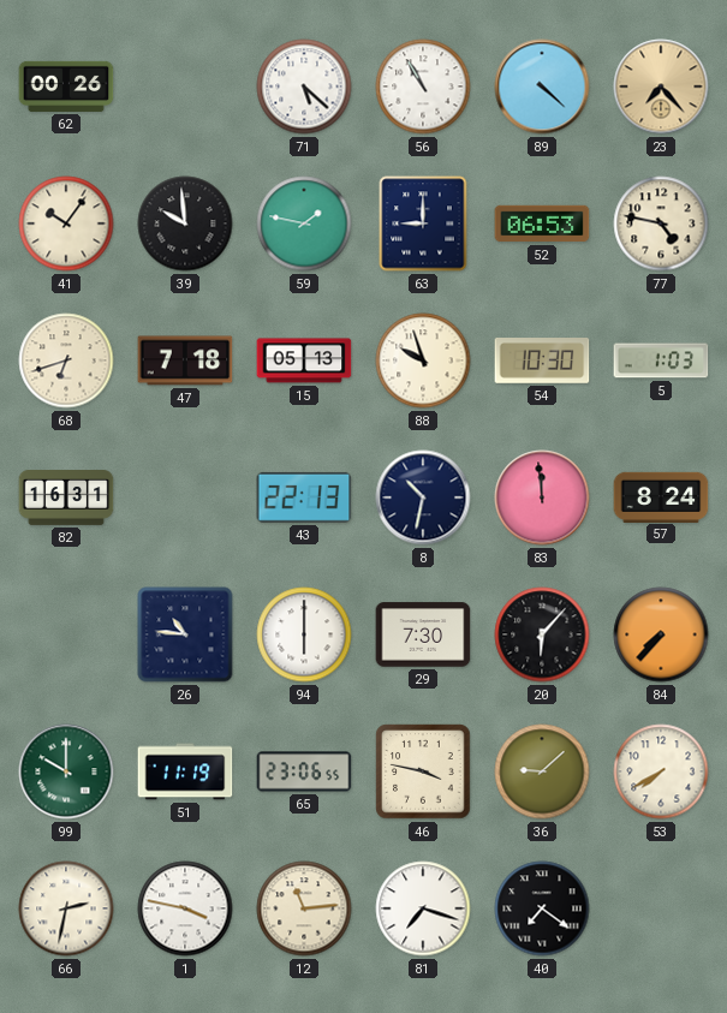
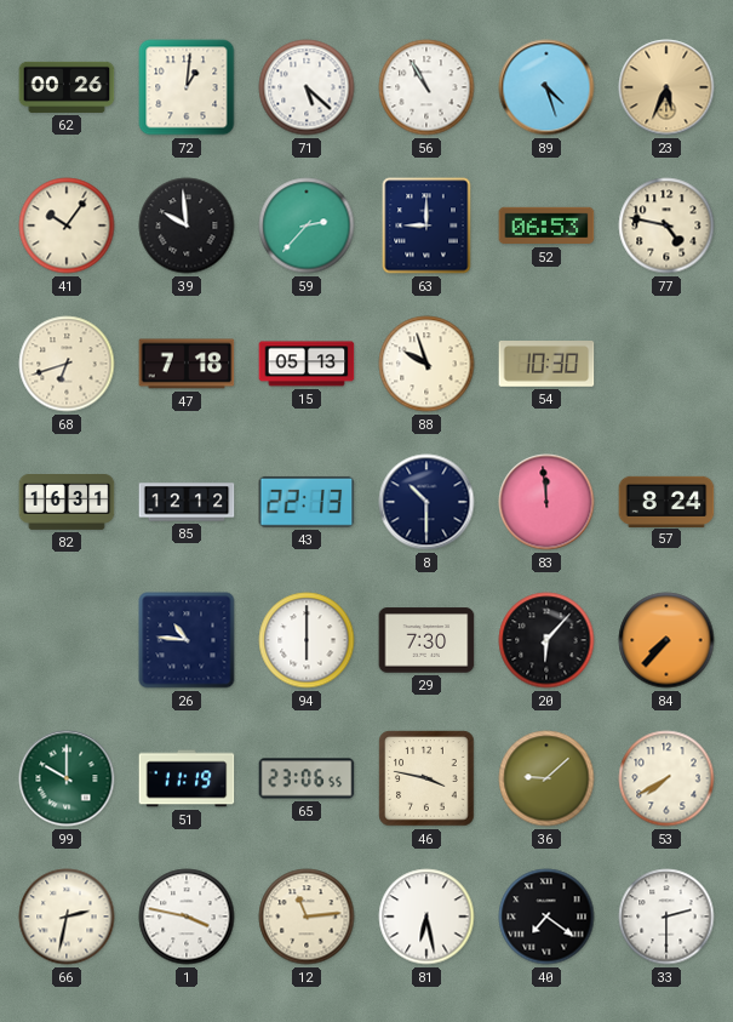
72: none -> 1:01 (187, 87)
89: 4:22 -> 4:27 (546, 87)
23: 7:23 -> 5:34 (666, 87)
59: 1:47 -> 2:37 (307, 225)
5: 1:03 -> none (661, 360)
85: none -> 12:12 (187, 502)
8: 10:32 -> 10:30 (426, 502)
81: 7:18 -> 6:28 (426, 917)
33: none -> 2:30 (666, 917)
